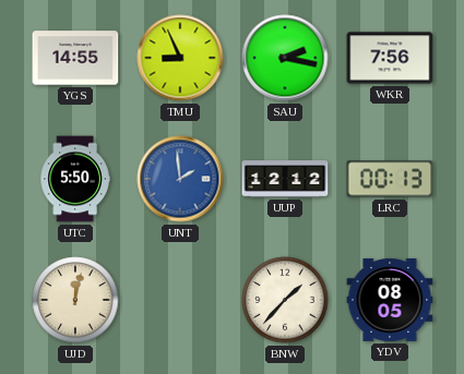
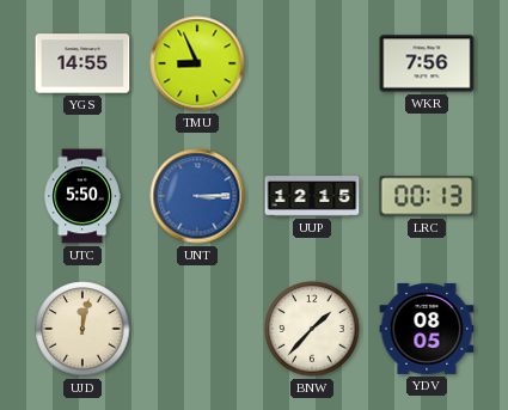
SAU: 2:17 -> none (285, 58)
UNT: 1:59 -> 3:15 (197, 196)
UUP: 12:12 -> 12:15 (312, 196)
